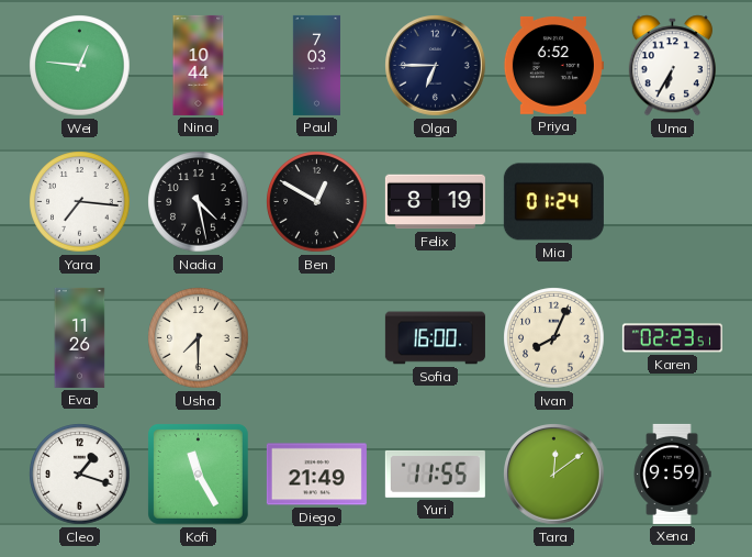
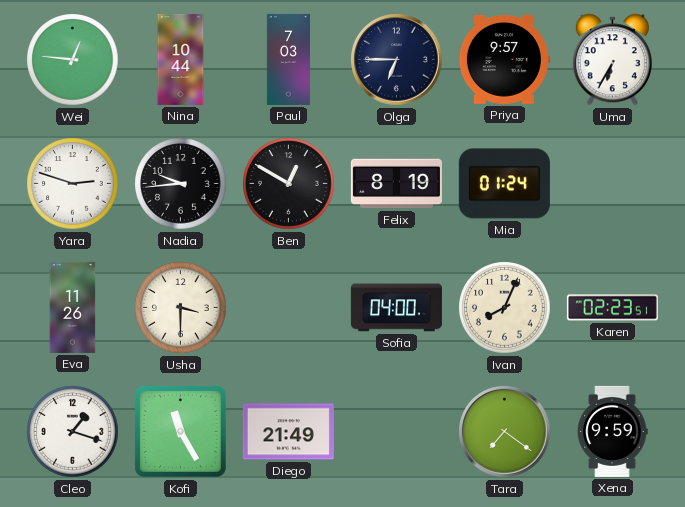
Priya: 6:52 -> 9:57 (504, 59)
Yara: 7:16 -> 2:48 (73, 184)
Nadia: 4:28 -> 9:44 (181, 184)
Usha: 7:30 -> 3:30 (181, 308)
Sofia: 16:00 -> 04:00 (396, 308)
Yuri: 11:55 -> none (435, 474)
Tara: 12:09 -> 7:21 (505, 432)
